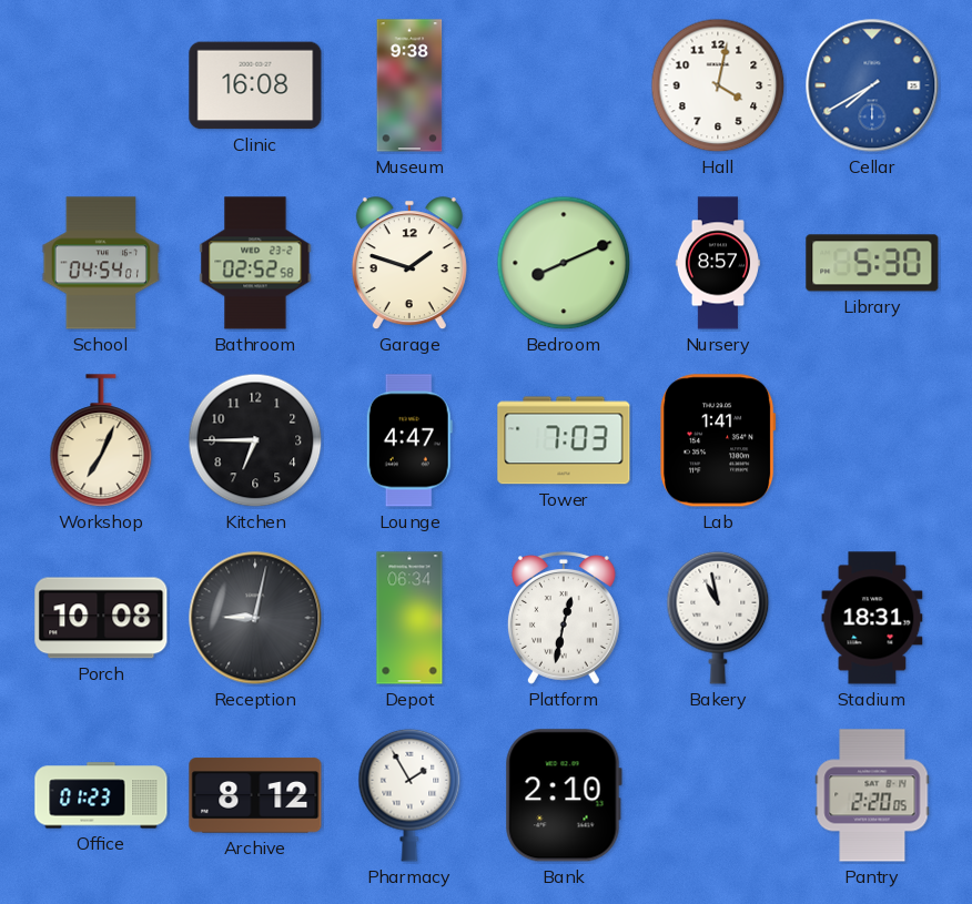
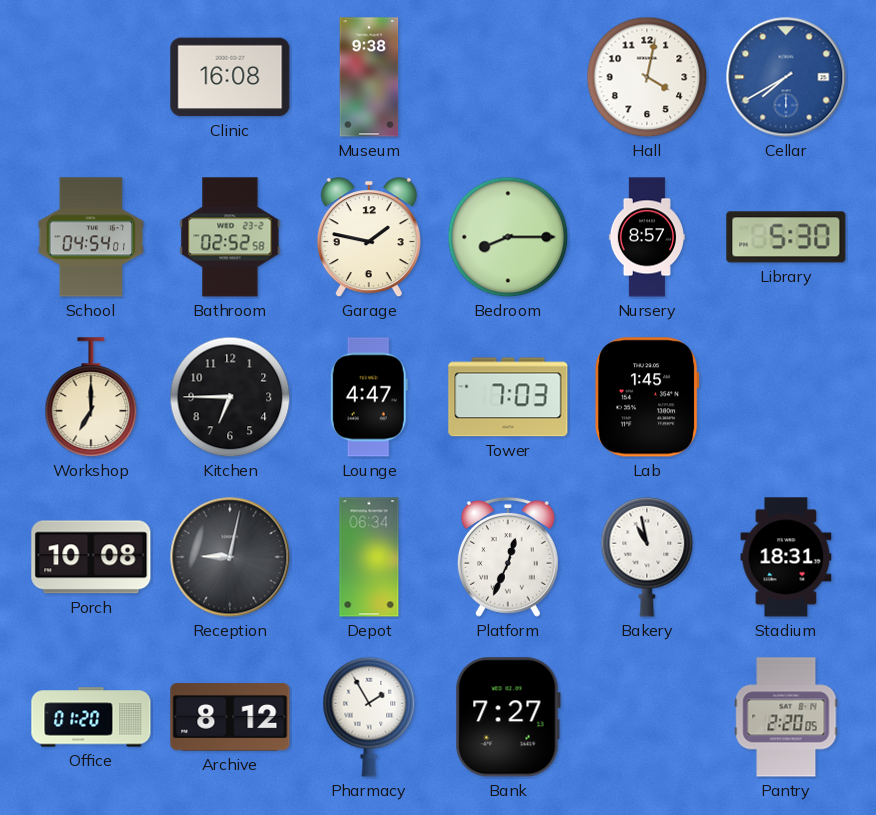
Garage: 1:48 -> 1:47 (369, 238)
Bedroom: 8:11 -> 8:15 (508, 237)
Workshop: 7:04 -> 7:00 (91, 397)
Lab: 1:41 -> 1:45 (648, 397)
Platform: 12:32 -> 12:34 (508, 558)
Office: 01:23 -> 01:20 (91, 717)
Bank: 2:10 -> 7:27 (508, 717)
